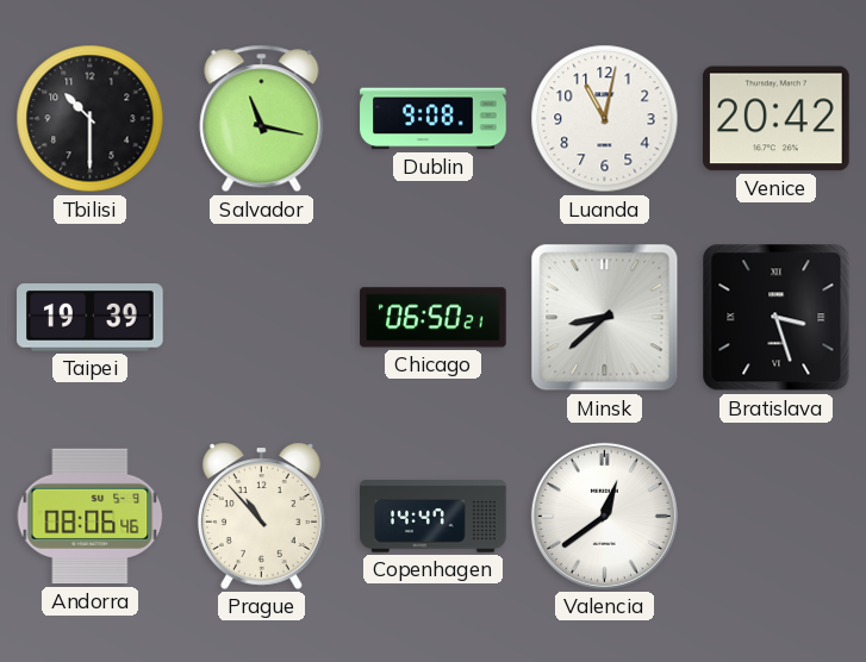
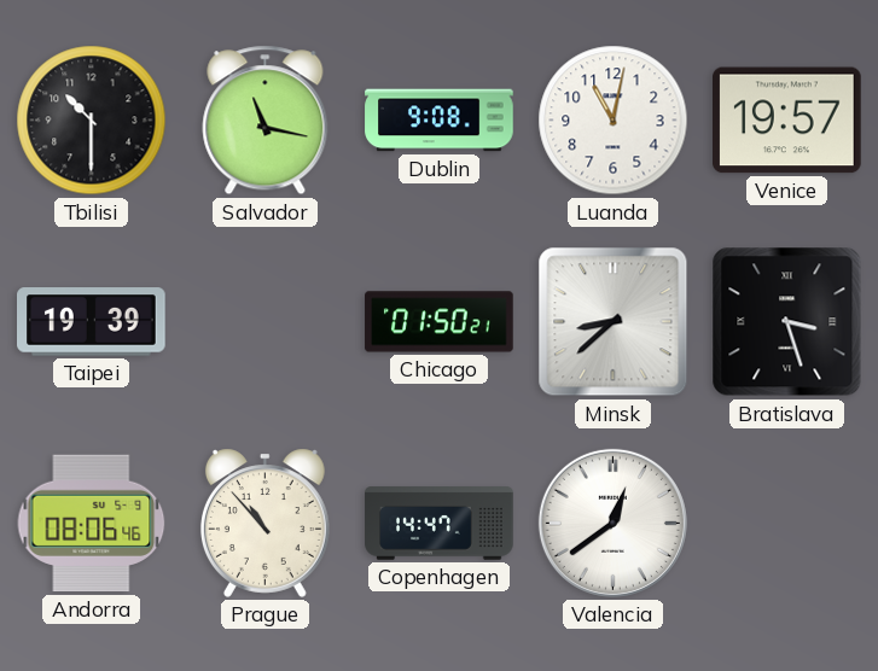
Venice: 20:42 -> 19:57 (787, 121)
Chicago: 06:50 -> 01:50 (440, 322)
